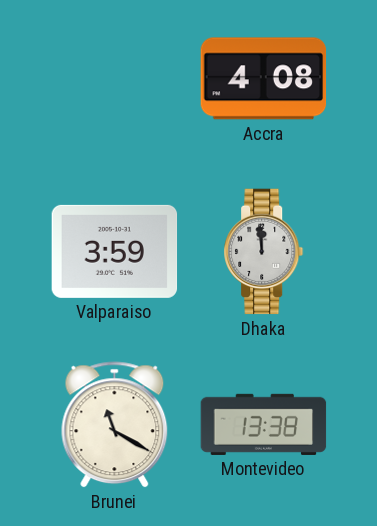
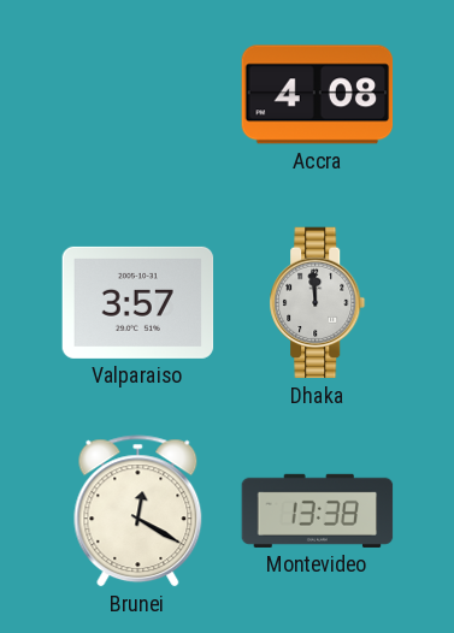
Valparaiso: 3:59 -> 3:57 (138, 302)
Brunei: 11:20 -> 12:20 (138, 511)
